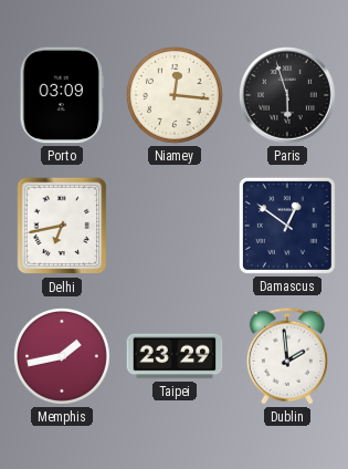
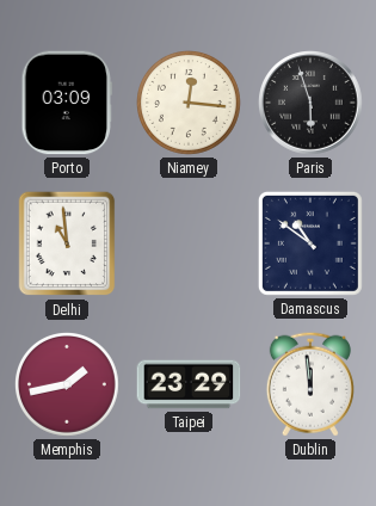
Delhi: 6:43 -> 10:59 (67, 243)
Damascus: 12:51 -> 10:51 (310, 243)
Dublin: 1:59 -> 11:59 (310, 384)
